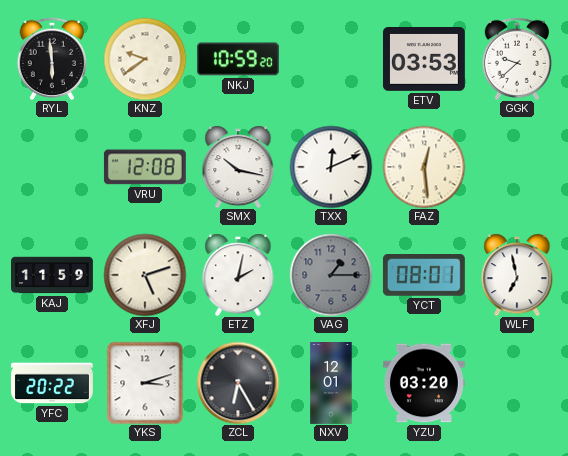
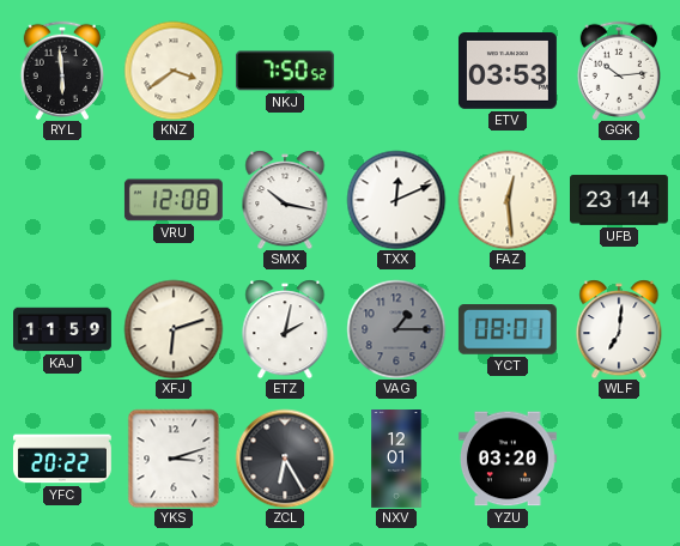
KNZ: 9:39 -> 3:39 (174, 71)
NKJ: 10:59 -> 7:50 (285, 71)
GGK: 9:38 -> 10:14 (618, 71)
UFB: none -> 23:14 (620, 200)
XFJ: 5:12 -> 6:12 (174, 329)
WLF: 6:58 -> 7:01 (619, 329)
